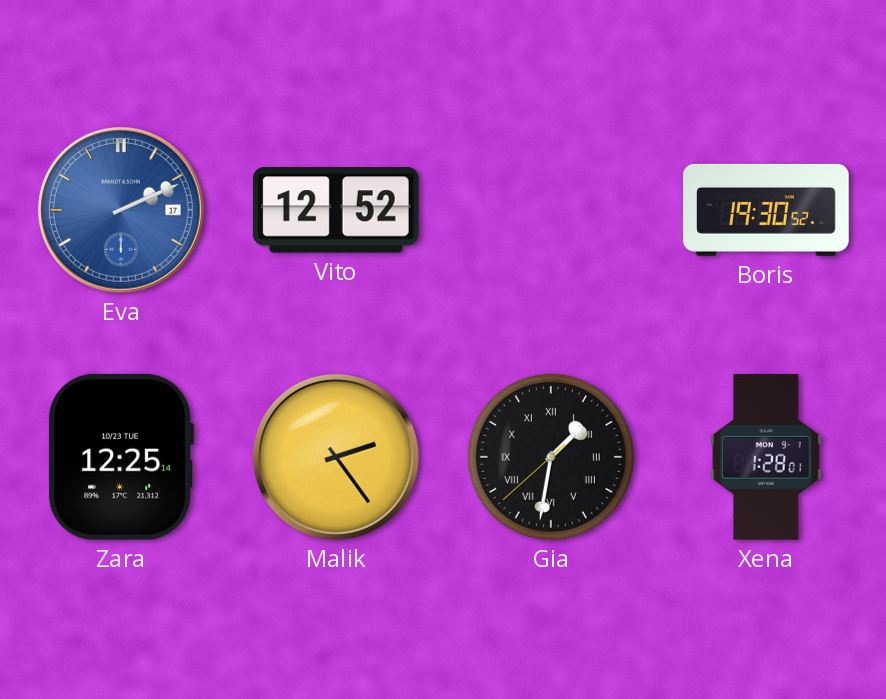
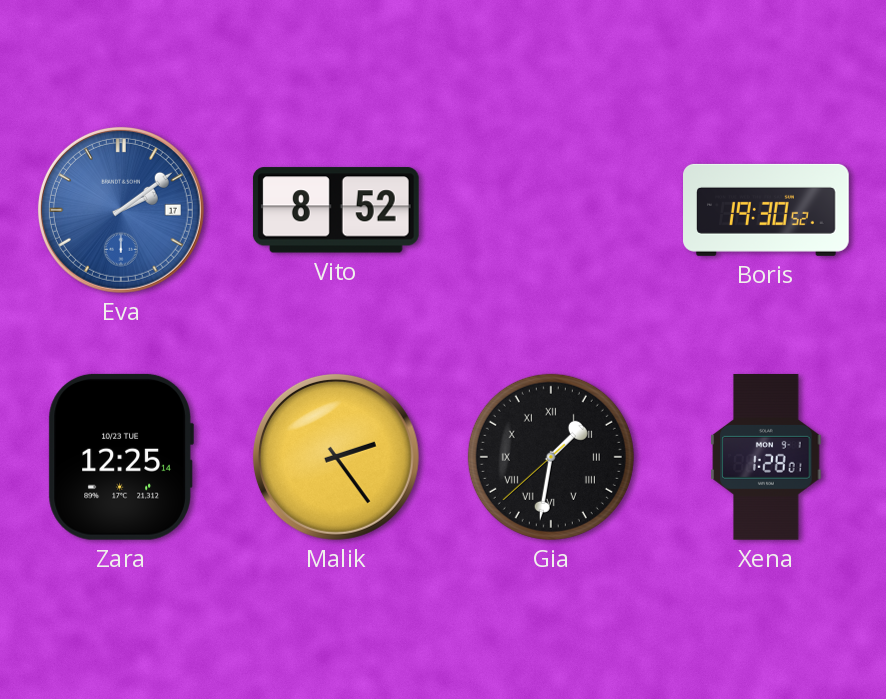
Eva: 2:11 -> 2:09 (121, 210)
Vito: 12:52 -> 8:52 (336, 210)
